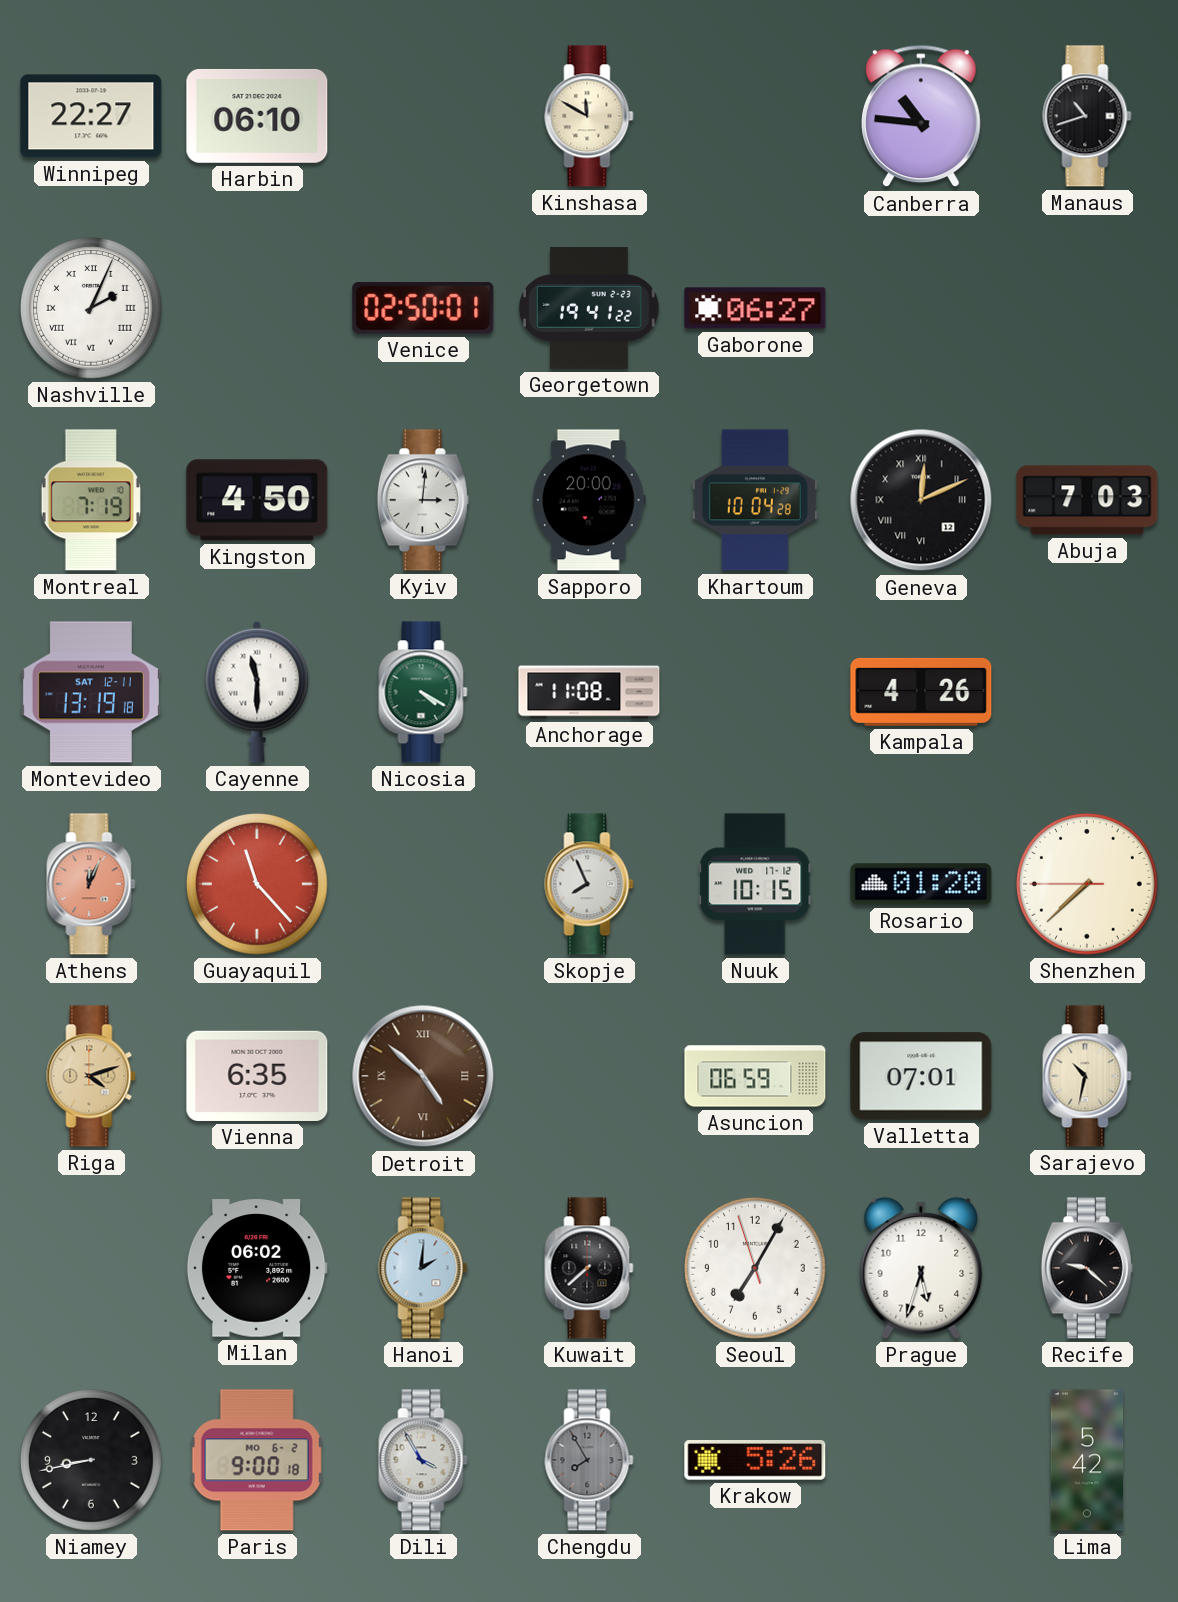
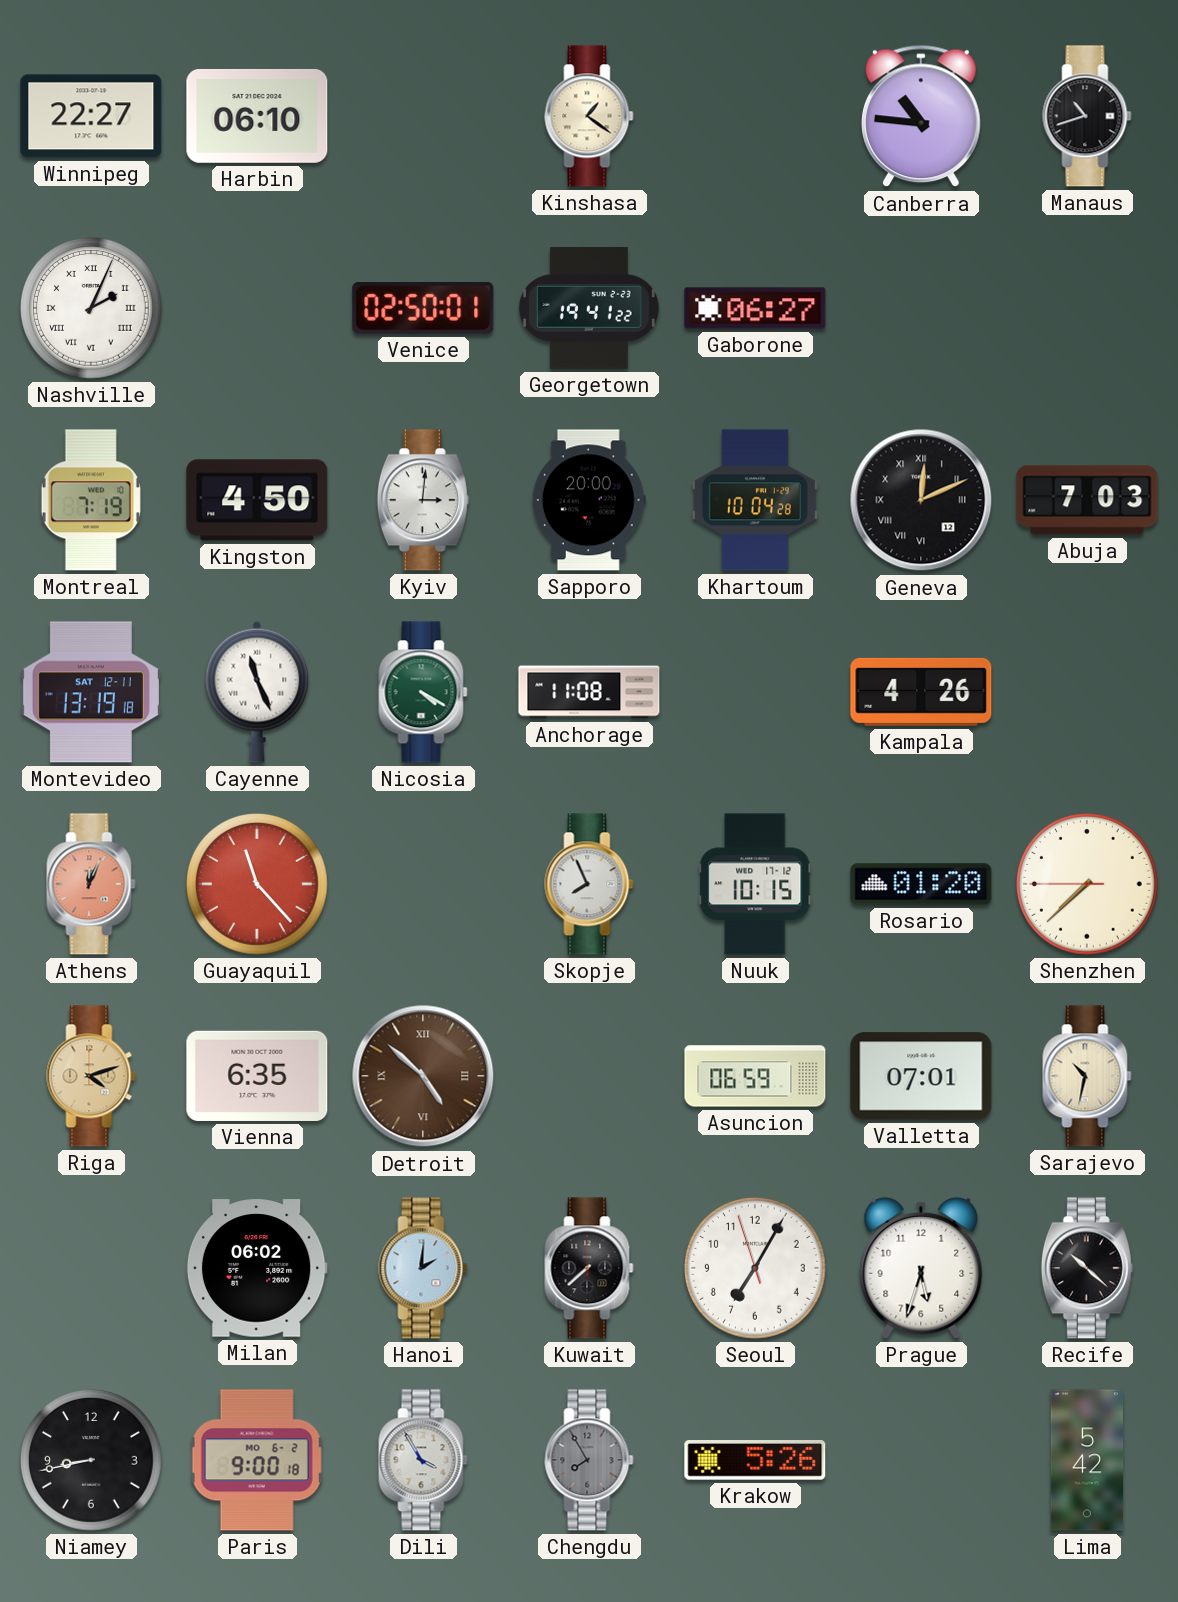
Kinshasa: 11:50 -> 1:21 (589, 116)
Cayenne: 11:30 -> 11:26 (257, 692)
Recife: 9:22 -> 10:22 (1087, 1268)
